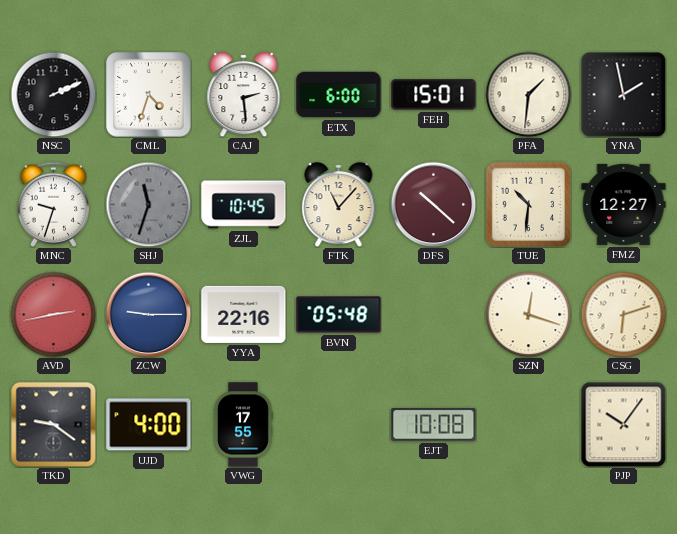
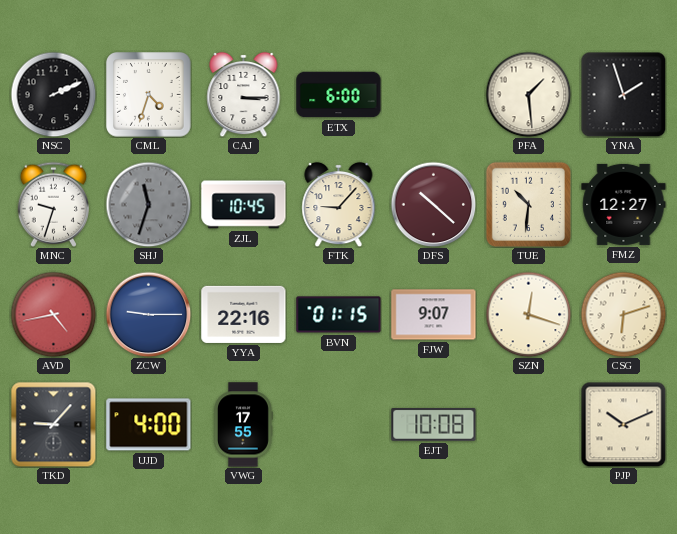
CAJ: 2:29 -> 3:15 (244, 94)
FEH: 15:01 -> none (434, 95)
PFA: 1:31 -> 1:29 (528, 94)
YNA: 1:58 -> 1:57 (623, 94)
FTK: 11:07 -> 9:07 (339, 204)
AVD: 2:43 -> 4:43 (53, 314)
BVN: 05:48 -> 01:15 (339, 315)
FJW: none -> 9:07 (434, 315)
TKD: 9:21 -> 9:07 (53, 424)
PJP: 10:06 -> 10:11 (623, 424)
